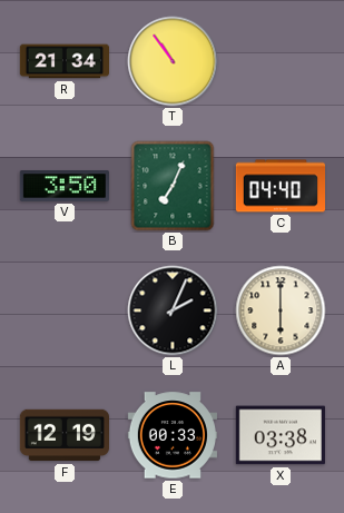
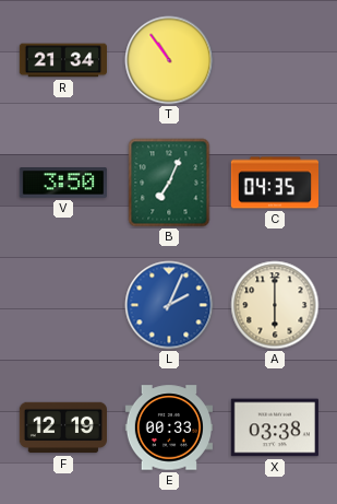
C: 04:40 -> 04:35 (274, 183)
L dial: black -> blue (169, 305)
